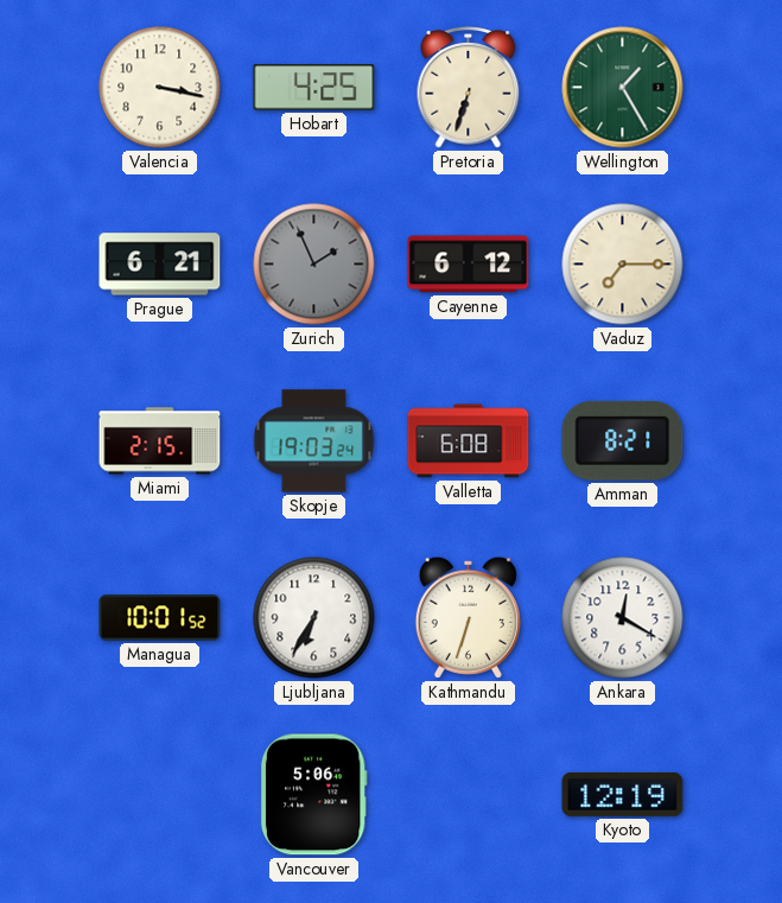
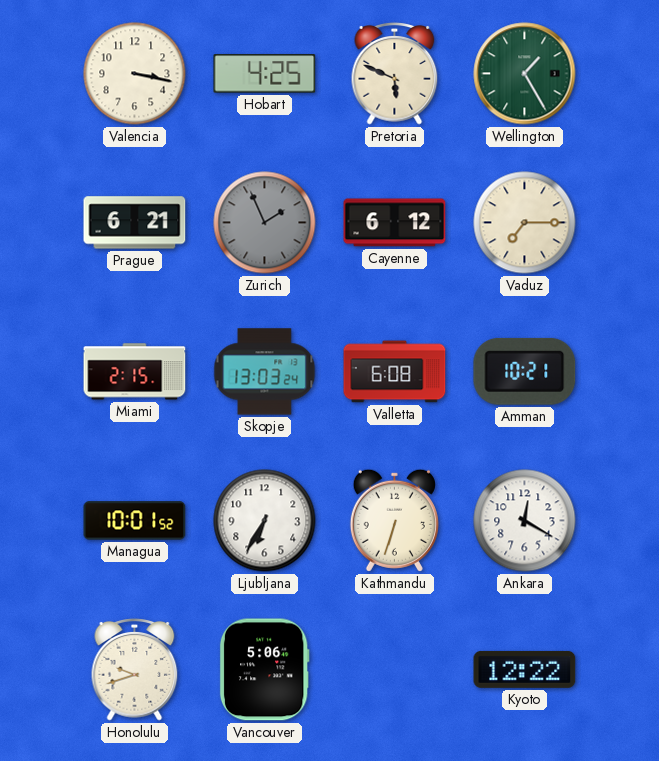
Pretoria: 6:33 -> 5:49 (395, 74)
Skopje: 19:03 -> 13:03 (265, 372)
Amman: 8:21 -> 10:21 (525, 371)
Honolulu: none -> 9:42 (135, 670)
Kyoto: 12:19 -> 12:22 (525, 669)
